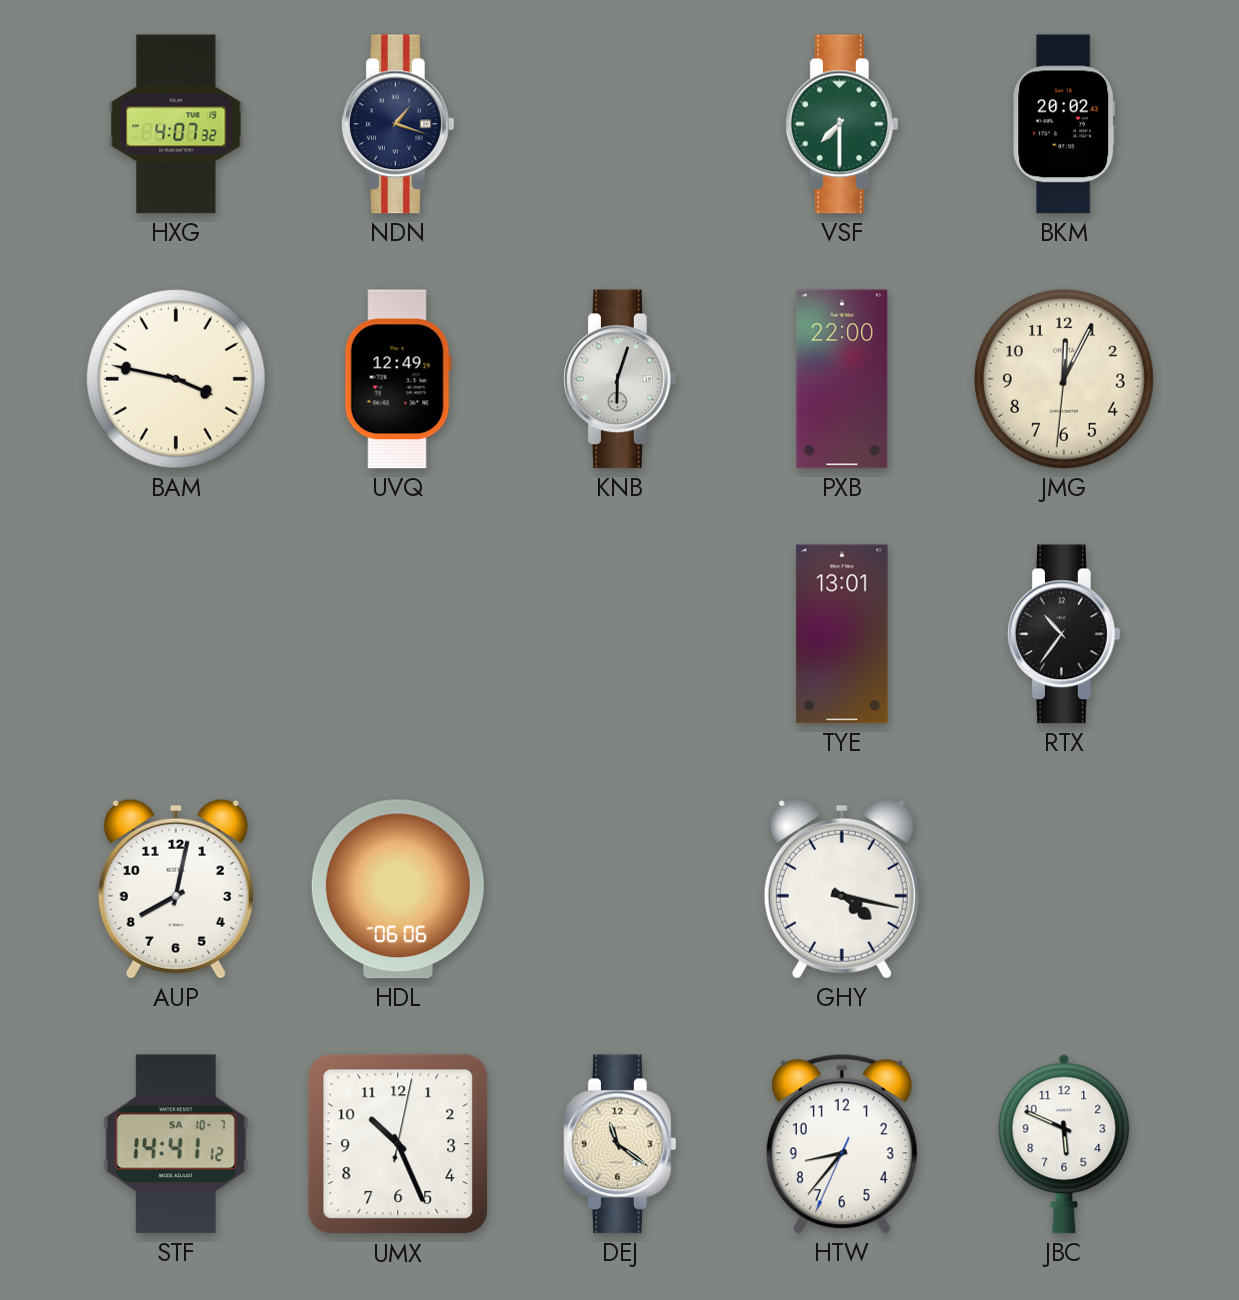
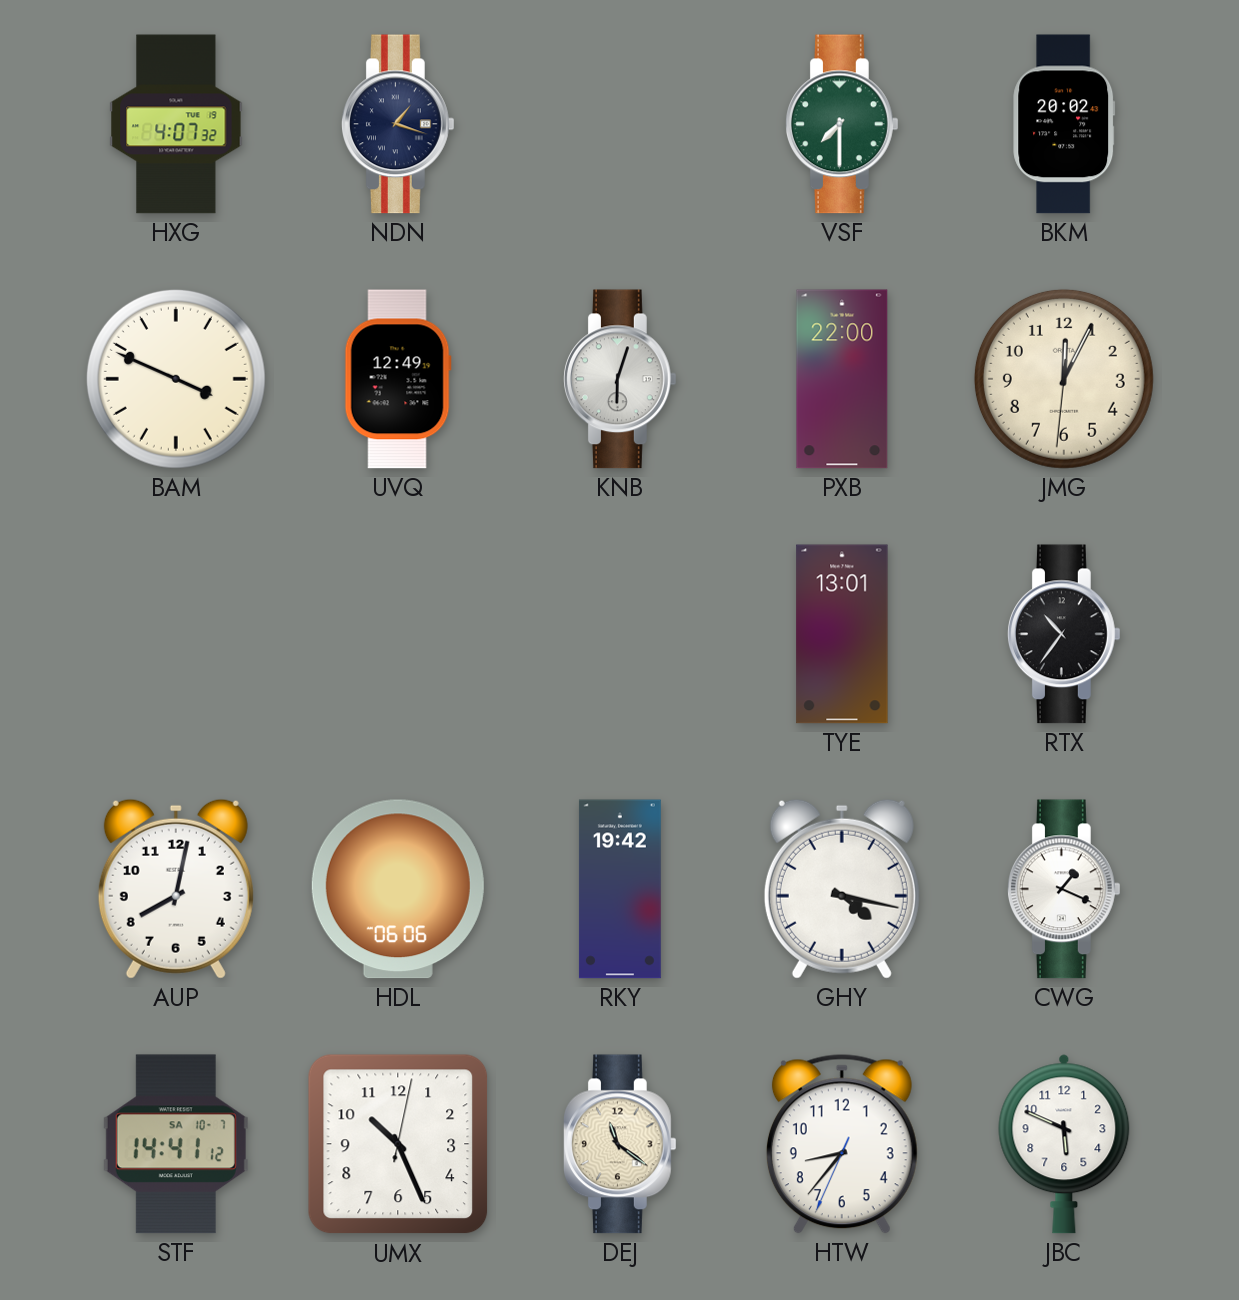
BAM: 3:47 -> 3:49 (176, 379)
RKY: none -> 19:42 (620, 889)
CWG: none -> 1:19 (1064, 889)
